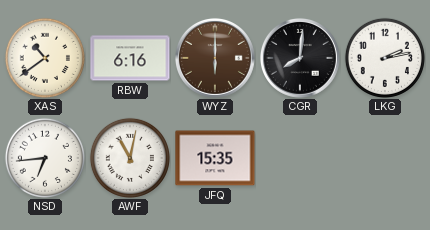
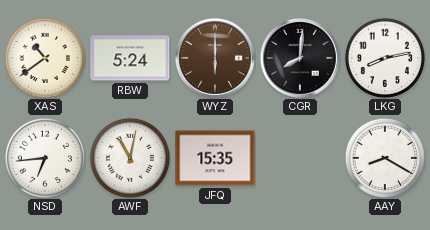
RBW: 6:16 -> 5:24 (130, 58)
LKG: 2:13 -> 8:13 (385, 58)
AAY: none -> 8:20 (385, 158)
